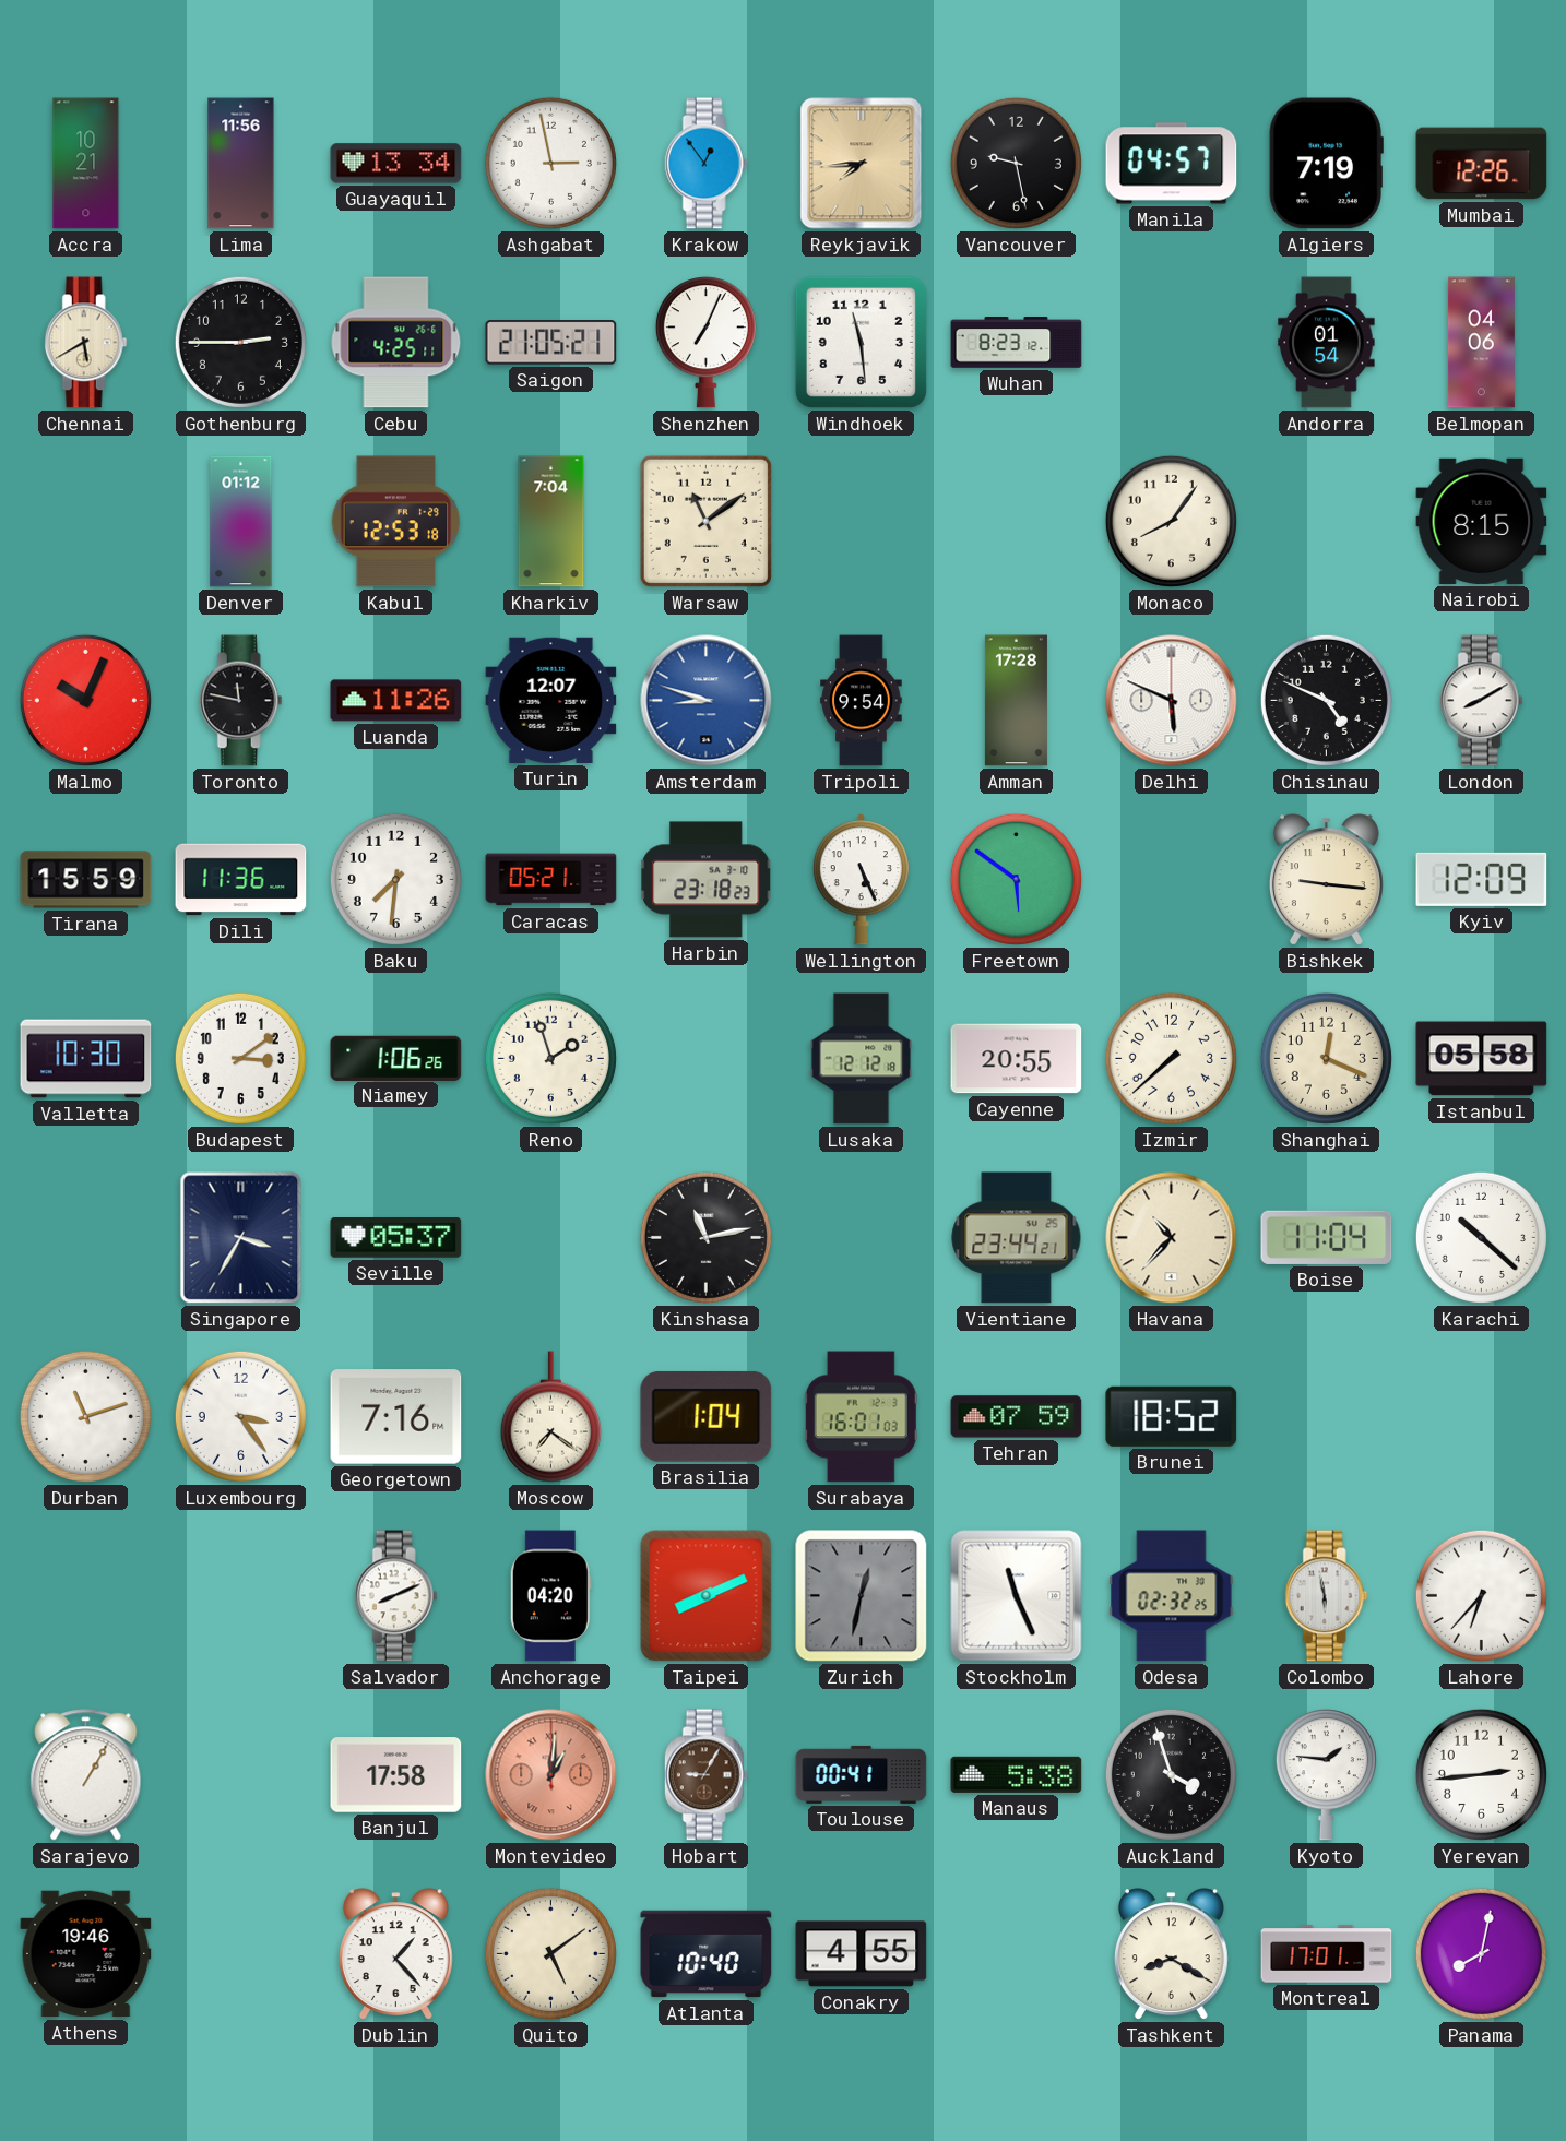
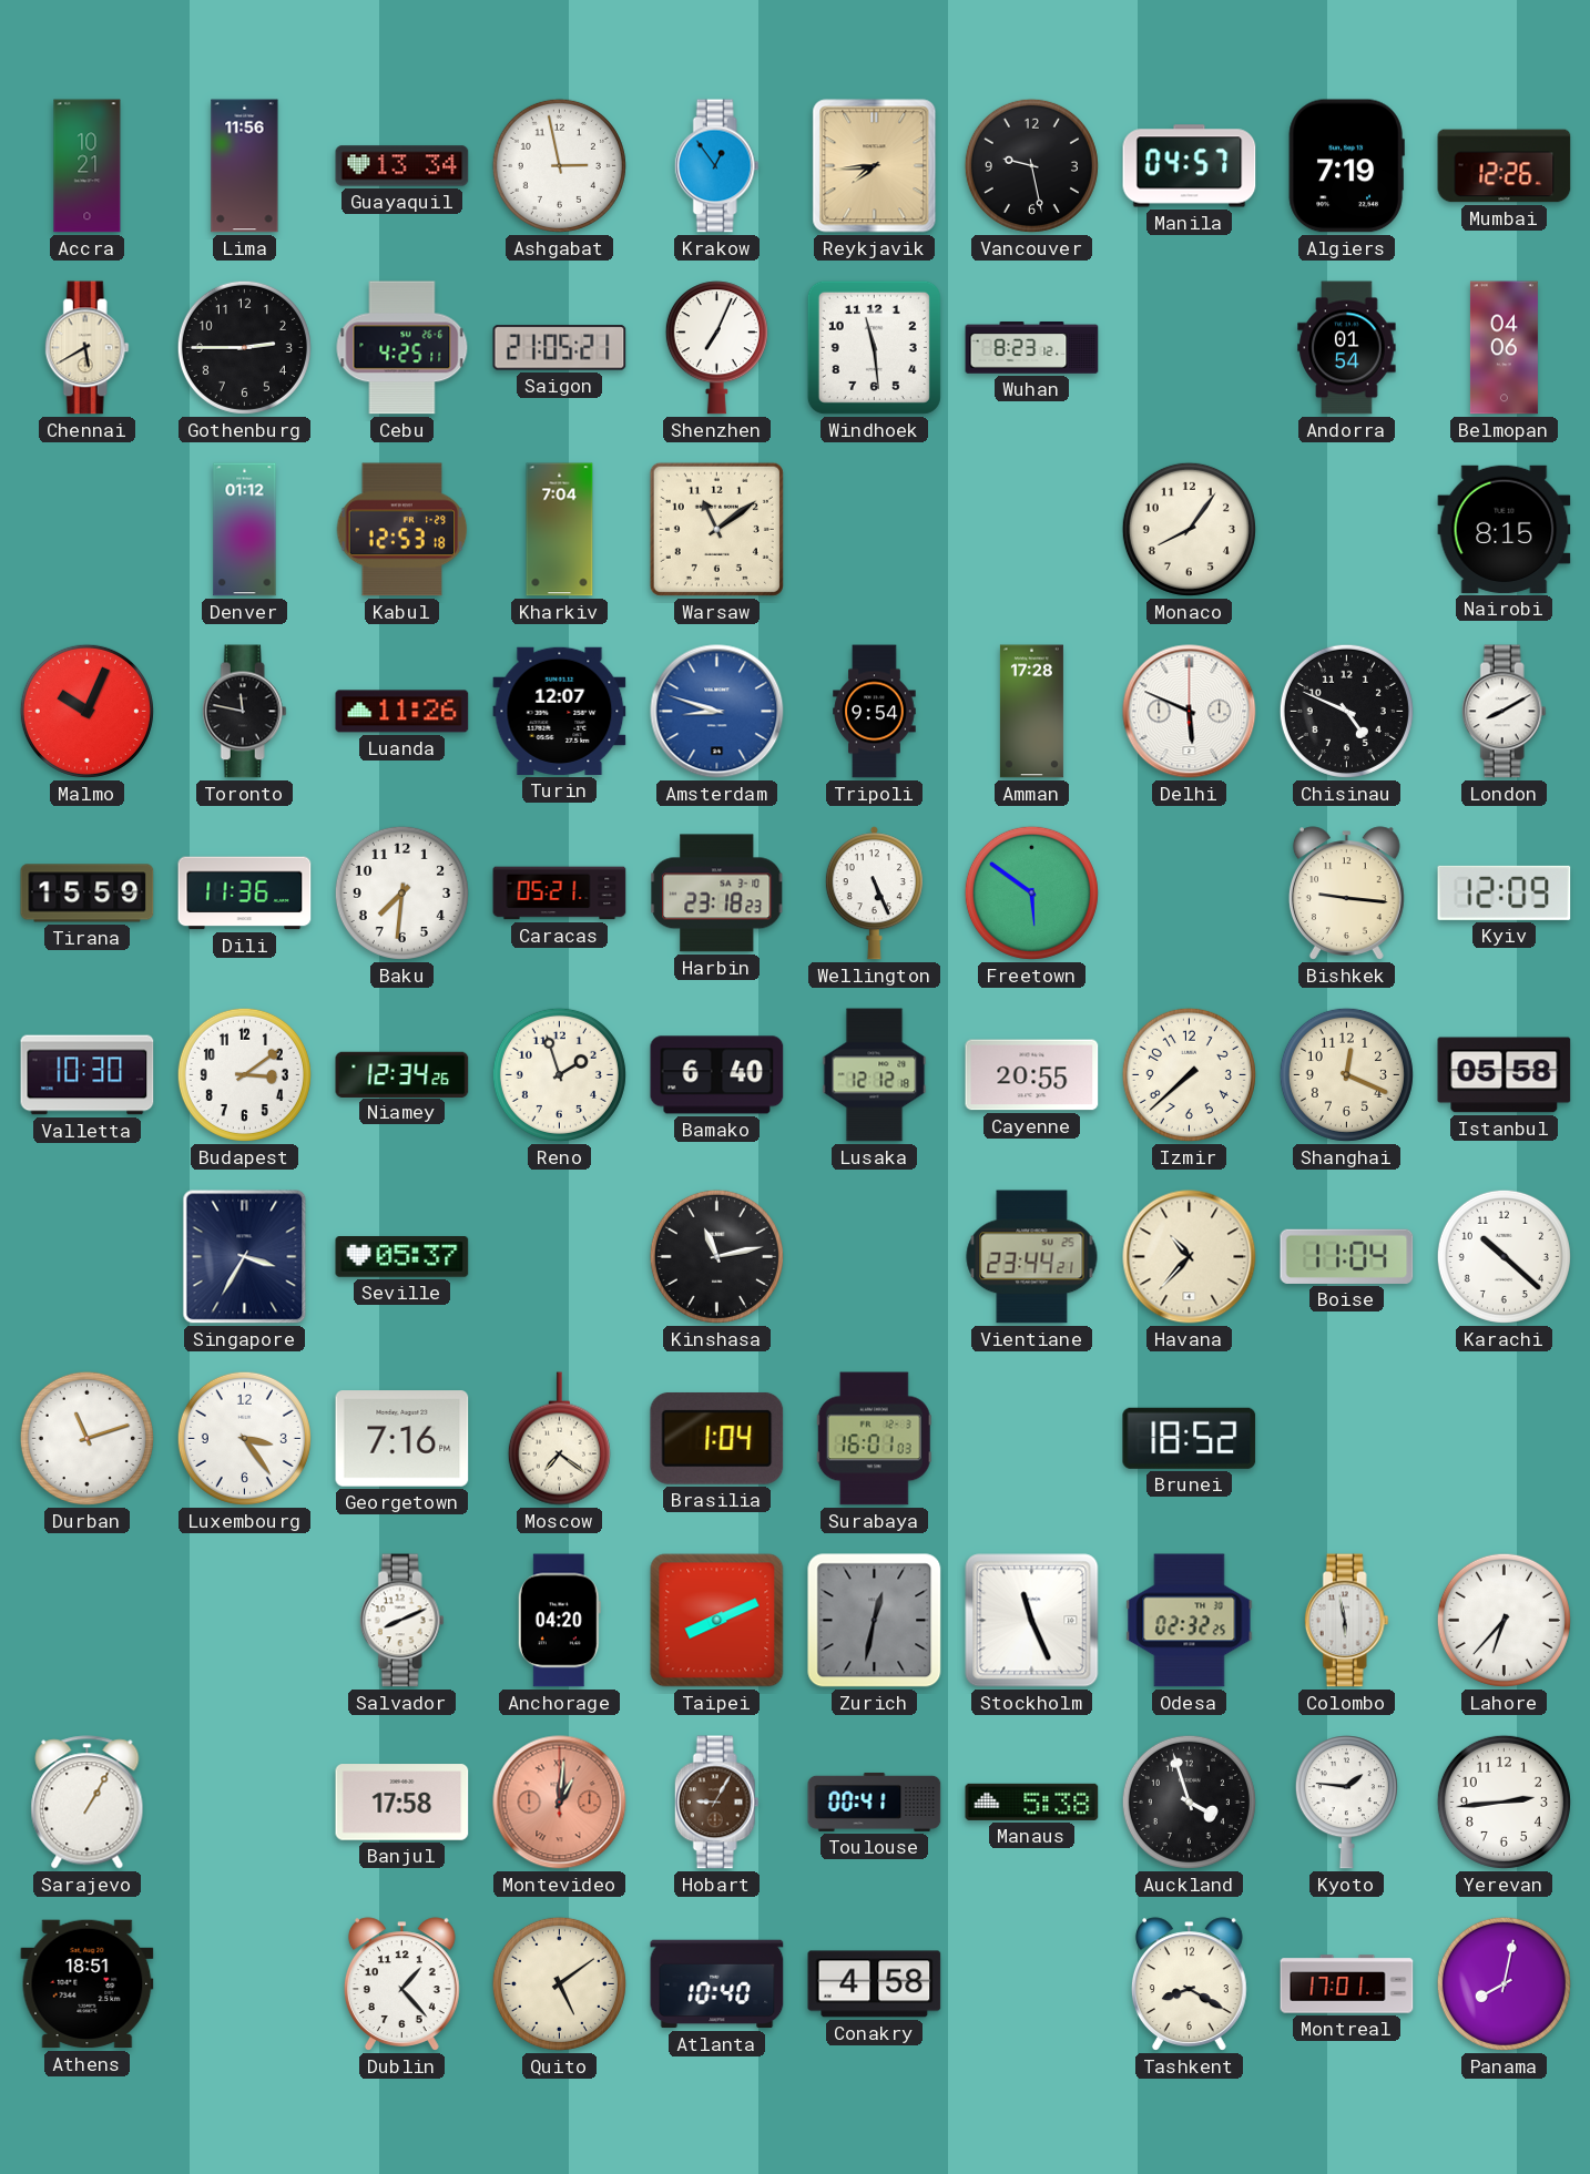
Niamey: 1:06 -> 12:34 (402, 1074)
Bamako: none -> 6:40 (717, 1075)
Tehran: 07:59 -> none (1017, 1417)
Athens: 19:46 -> 18:51 (88, 1984)
Conakry: 4:55 -> 4:58 (875, 1984)
